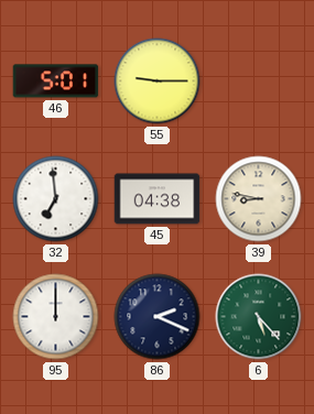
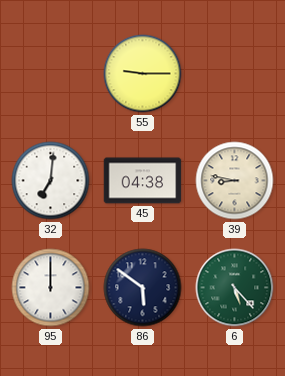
46: 5:01 -> none (56, 81)
32: 6:59 -> 7:01 (51, 181)
86: 2:19 -> 5:51 (143, 288)
